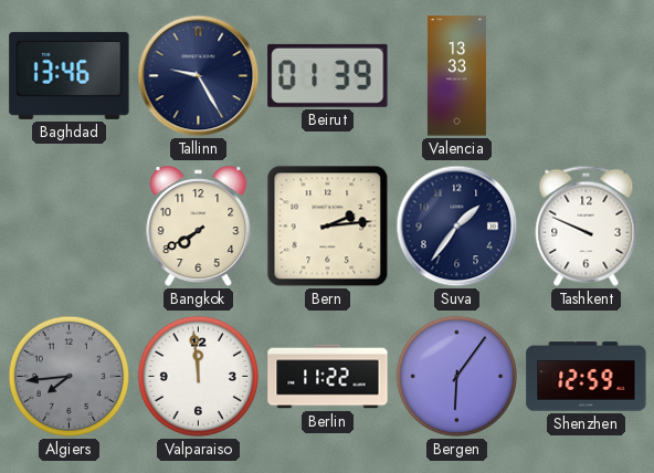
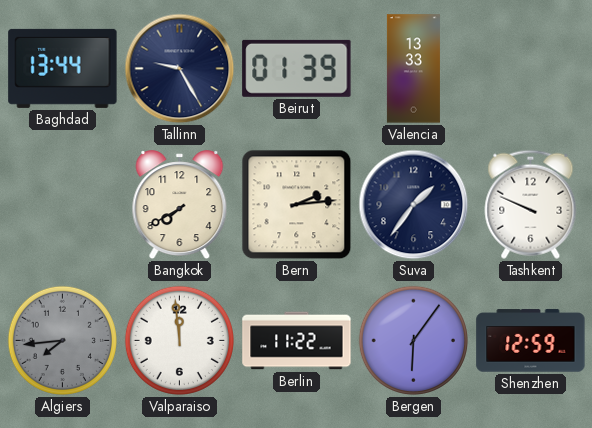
Baghdad: 13:46 -> 13:44 (63, 68)
